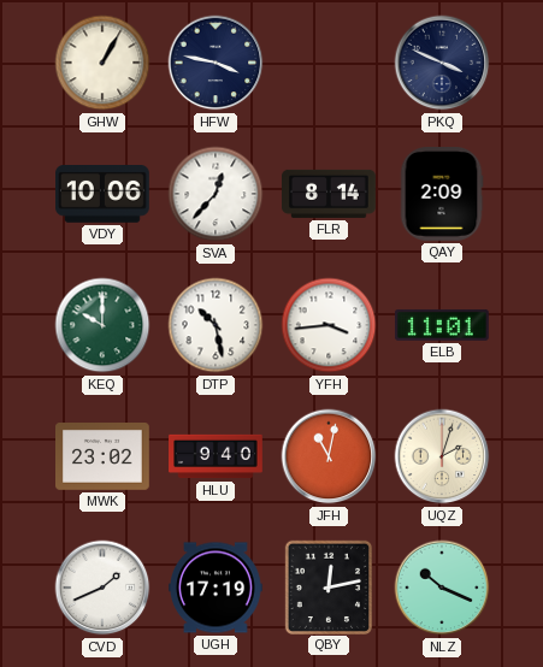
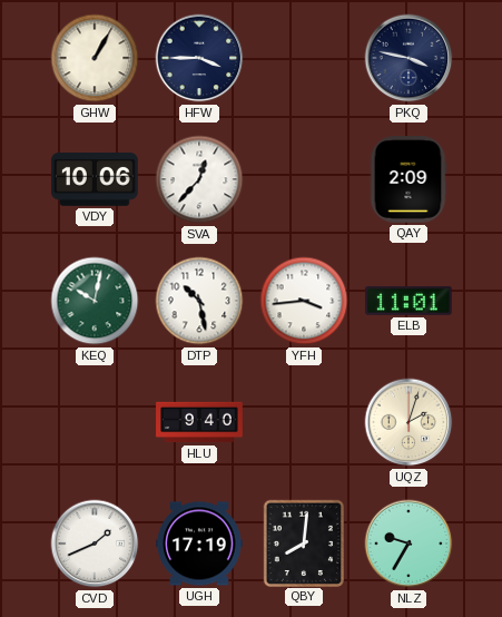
HFW: 3:47 -> 3:45 (199, 58)
PKQ: 3:49 -> 3:47 (409, 58)
FLR: 8:14 -> none (330, 194)
KEQ: 10:00 -> 10:02 (95, 301)
MWK: 23:02 -> none (104, 458)
JFH: 11:02 -> none (329, 456)
QBY: 12:13 -> 8:01 (303, 542)
NLZ: 10:19 -> 9:35 (409, 543)
